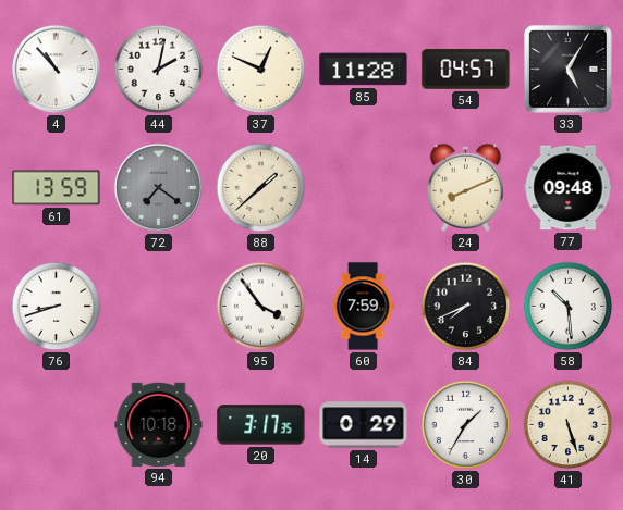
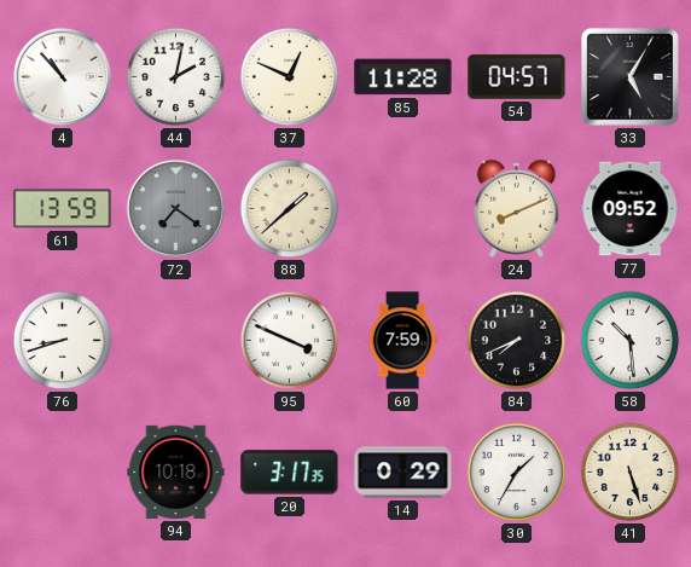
77: 09:48 -> 09:52 (631, 209)
95: 3:54 -> 3:49 (290, 341)
